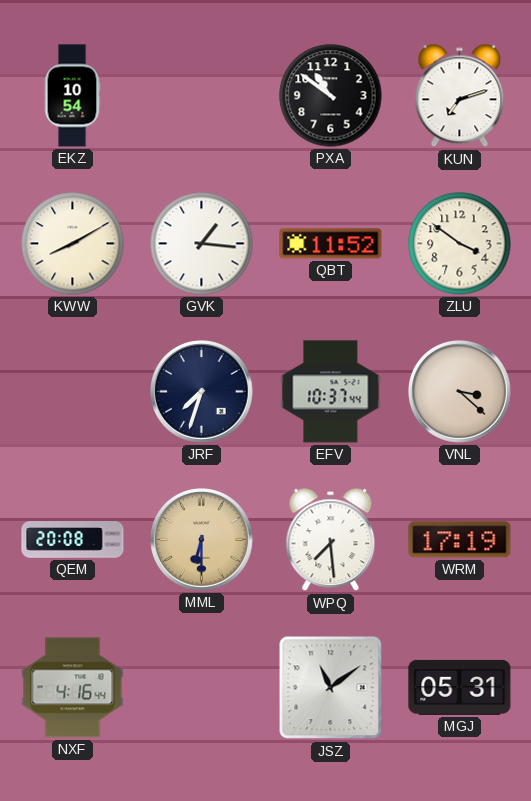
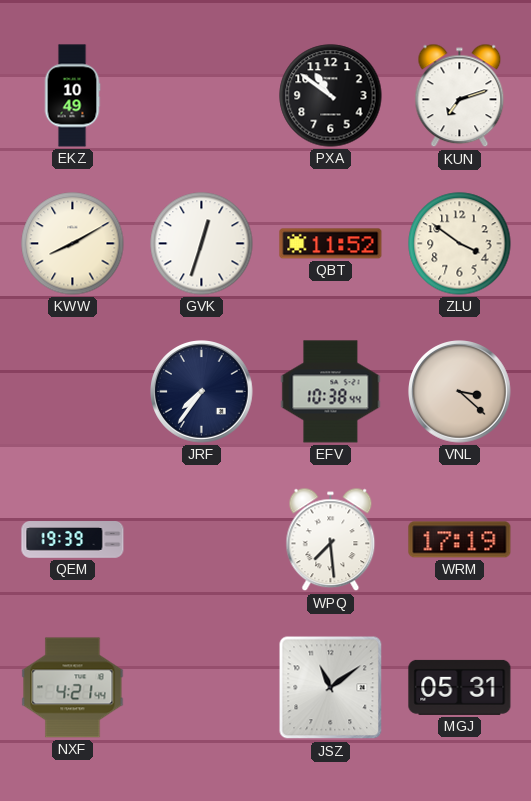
EKZ: 10:54 -> 10:49 (72, 96)
GVK: 1:16 -> 12:33 (202, 244)
JRF: 7:33 -> 7:36 (202, 392)
EFV: 10:37 -> 10:38 (331, 392)
QEM: 20:08 -> 19:39 (73, 540)
MML: 6:30 -> none (202, 540)
NXF: 4:16 -> 4:21 (73, 688)
